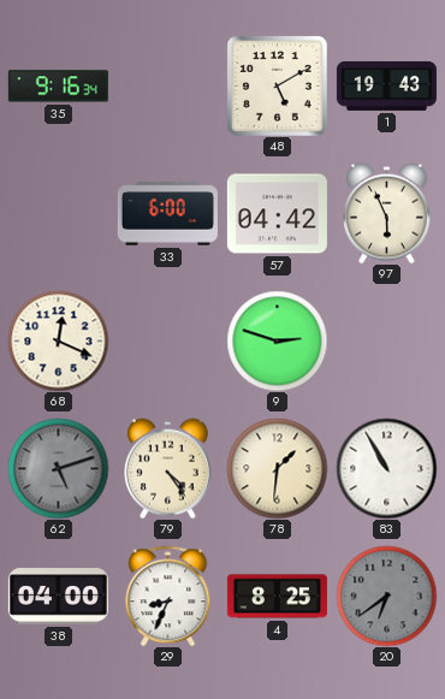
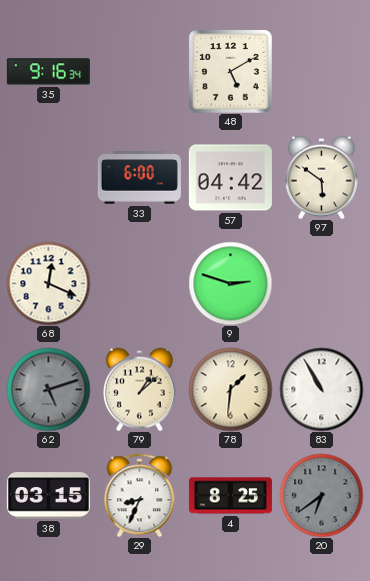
1: 19:43 -> none (386, 85)
97: 5:56 -> 5:51 (321, 177)
79: 4:24 -> 1:08 (139, 389)
38: 04:00 -> 03:15 (48, 496)
